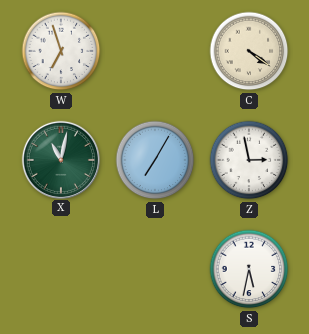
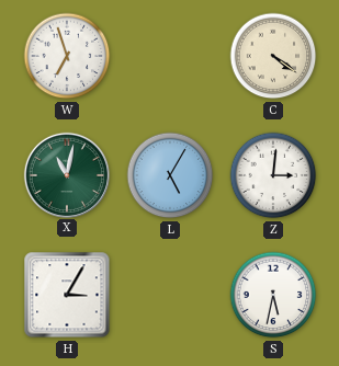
L: 7:05 -> 5:05 (170, 175)
Z: 2:58 -> 3:01 (273, 175)
H: none -> 3:05 (67, 295)
